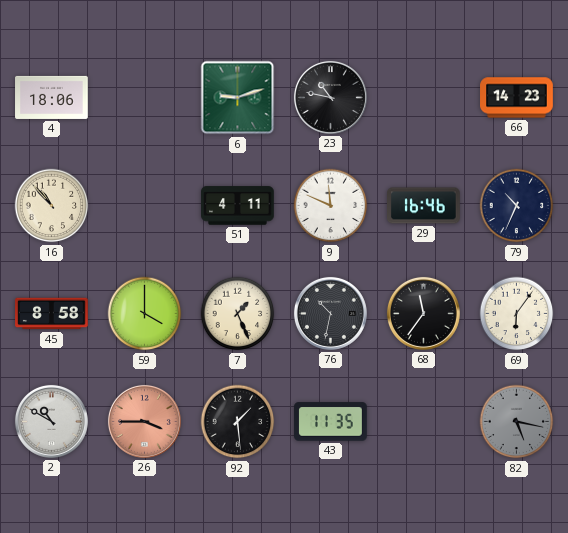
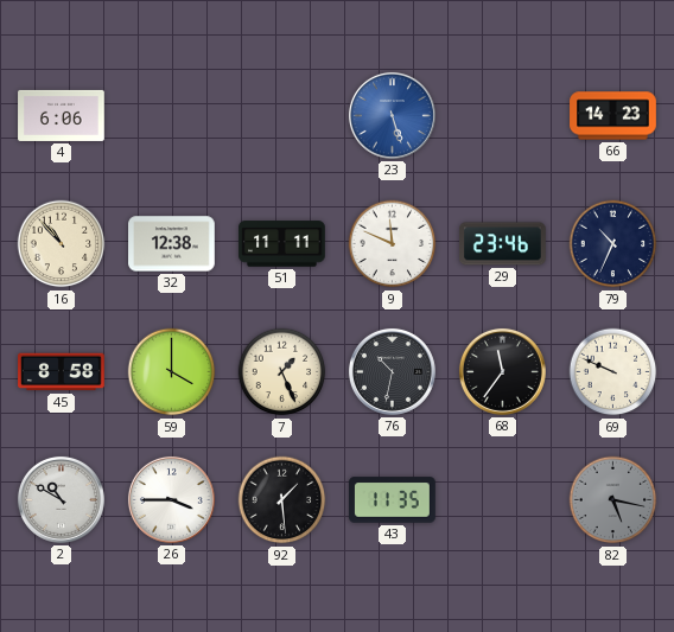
4: 18:06 -> 6:06 (62, 115)
6: 9:12 -> none (238, 98)
23: 10:47 -> 5:27 (392, 115)
23 dial: black -> blue (392, 115)
32: none -> 12:38 (172, 244)
51: 4:11 -> 11:11 (282, 244)
29: 16:46 -> 23:46 (503, 244)
69: 6:06 -> 9:49 (613, 372)
26 dial: salmon -> white (171, 499)
